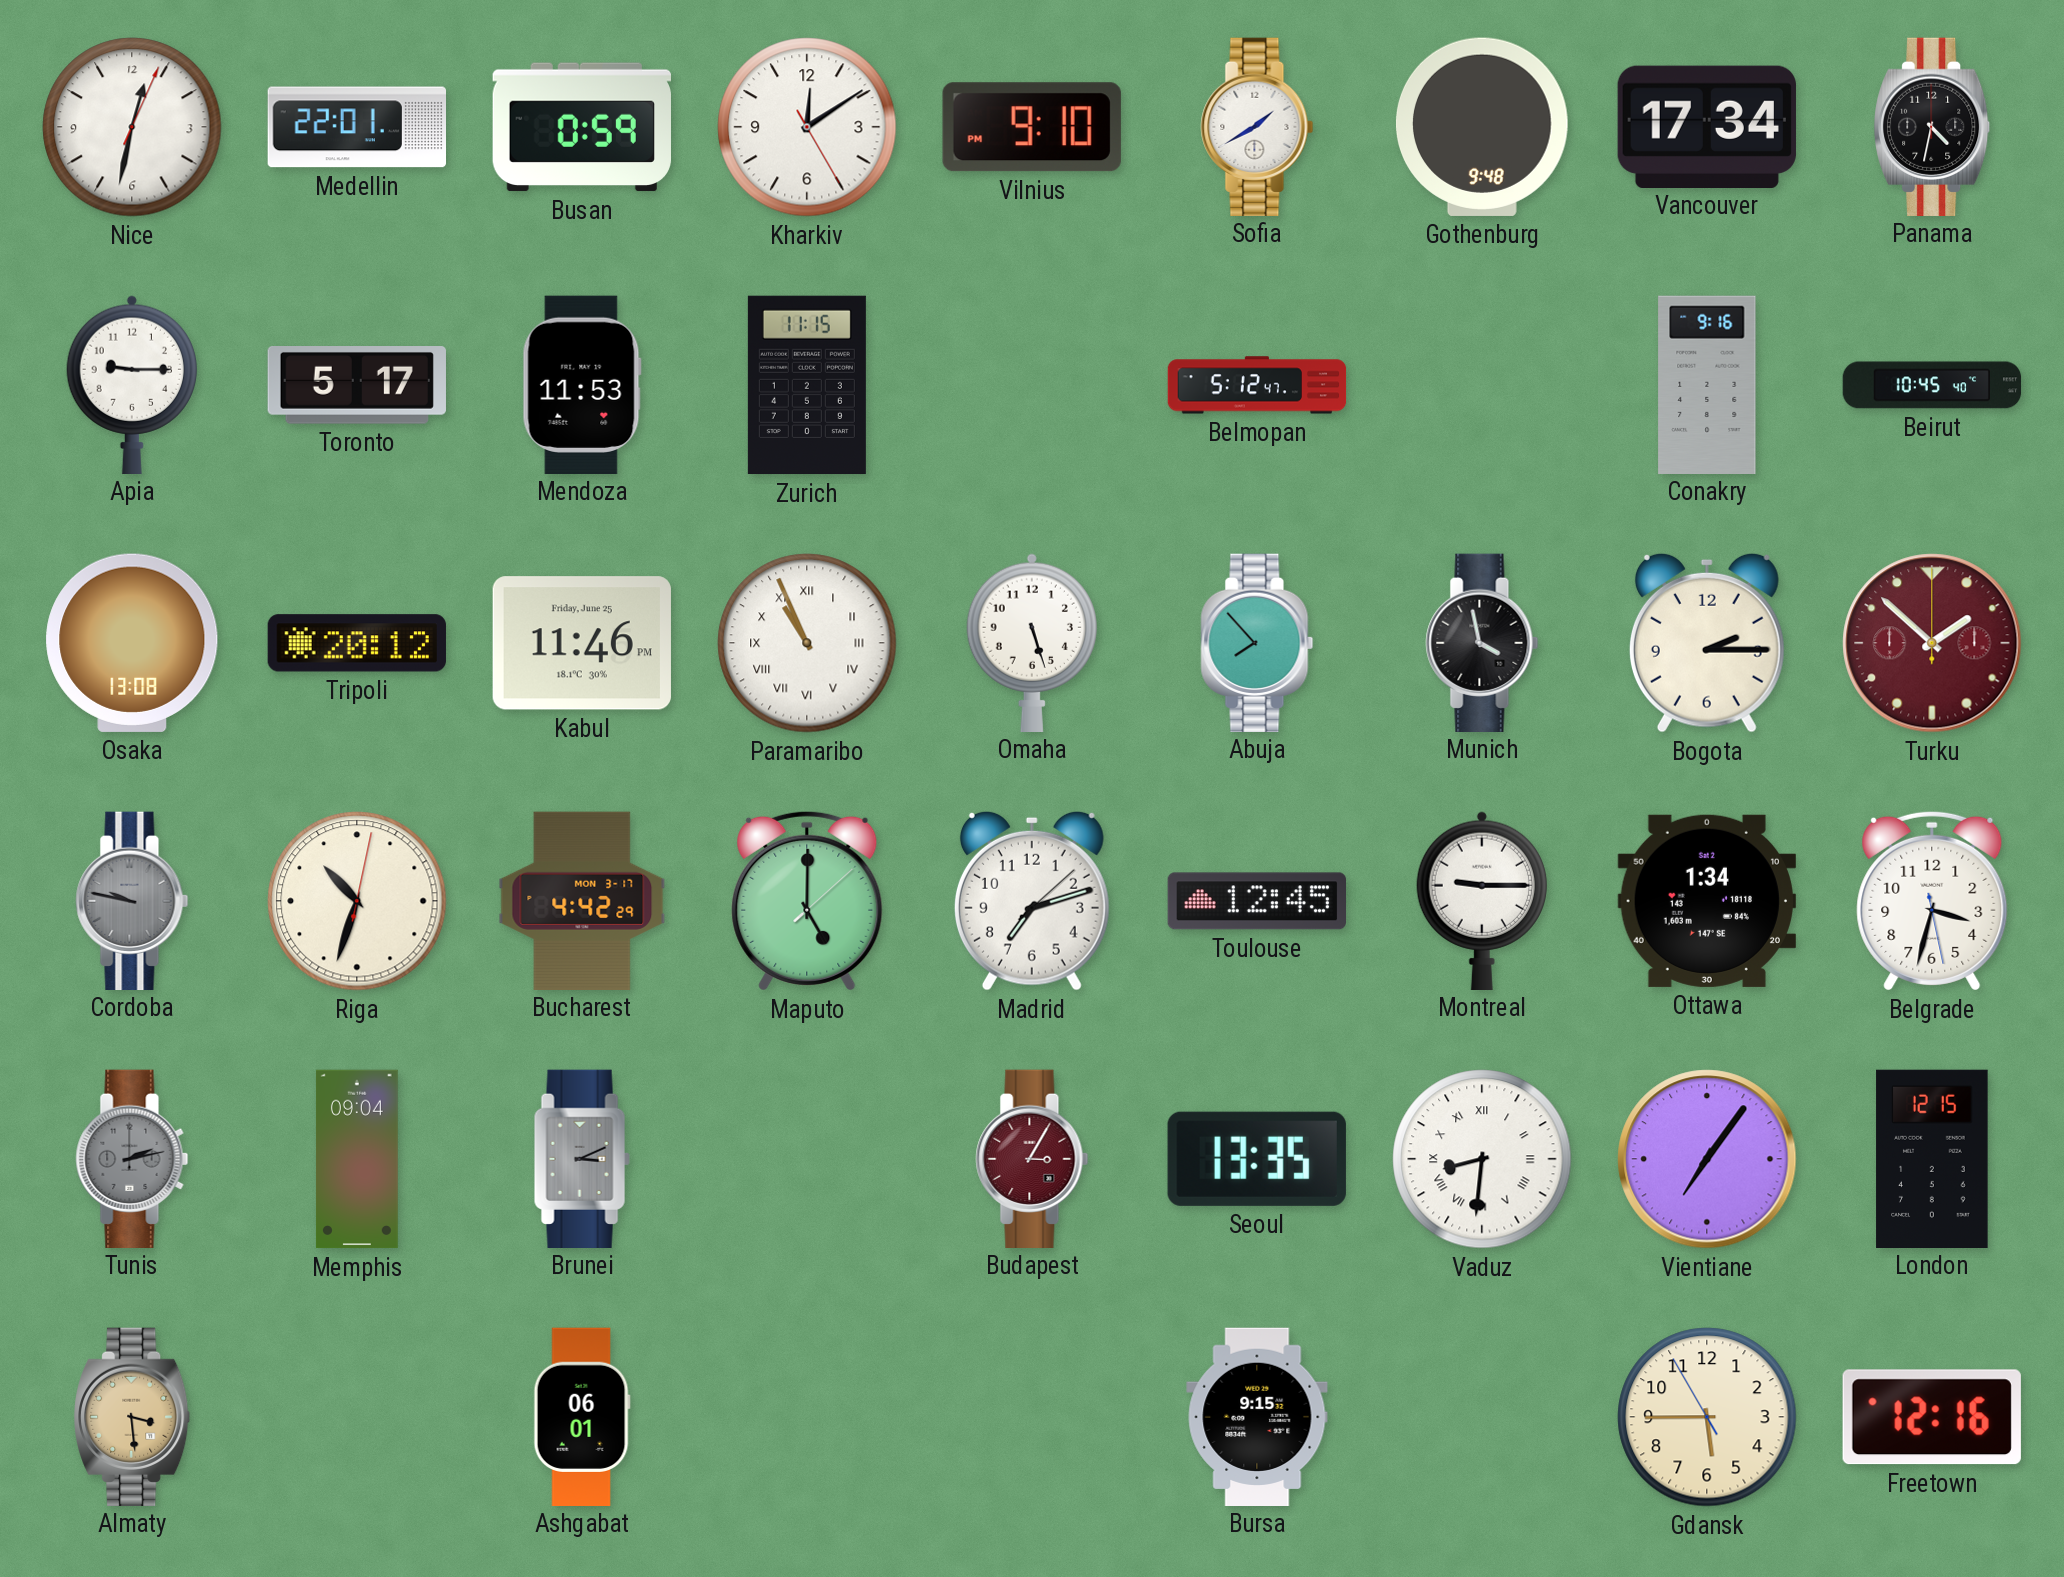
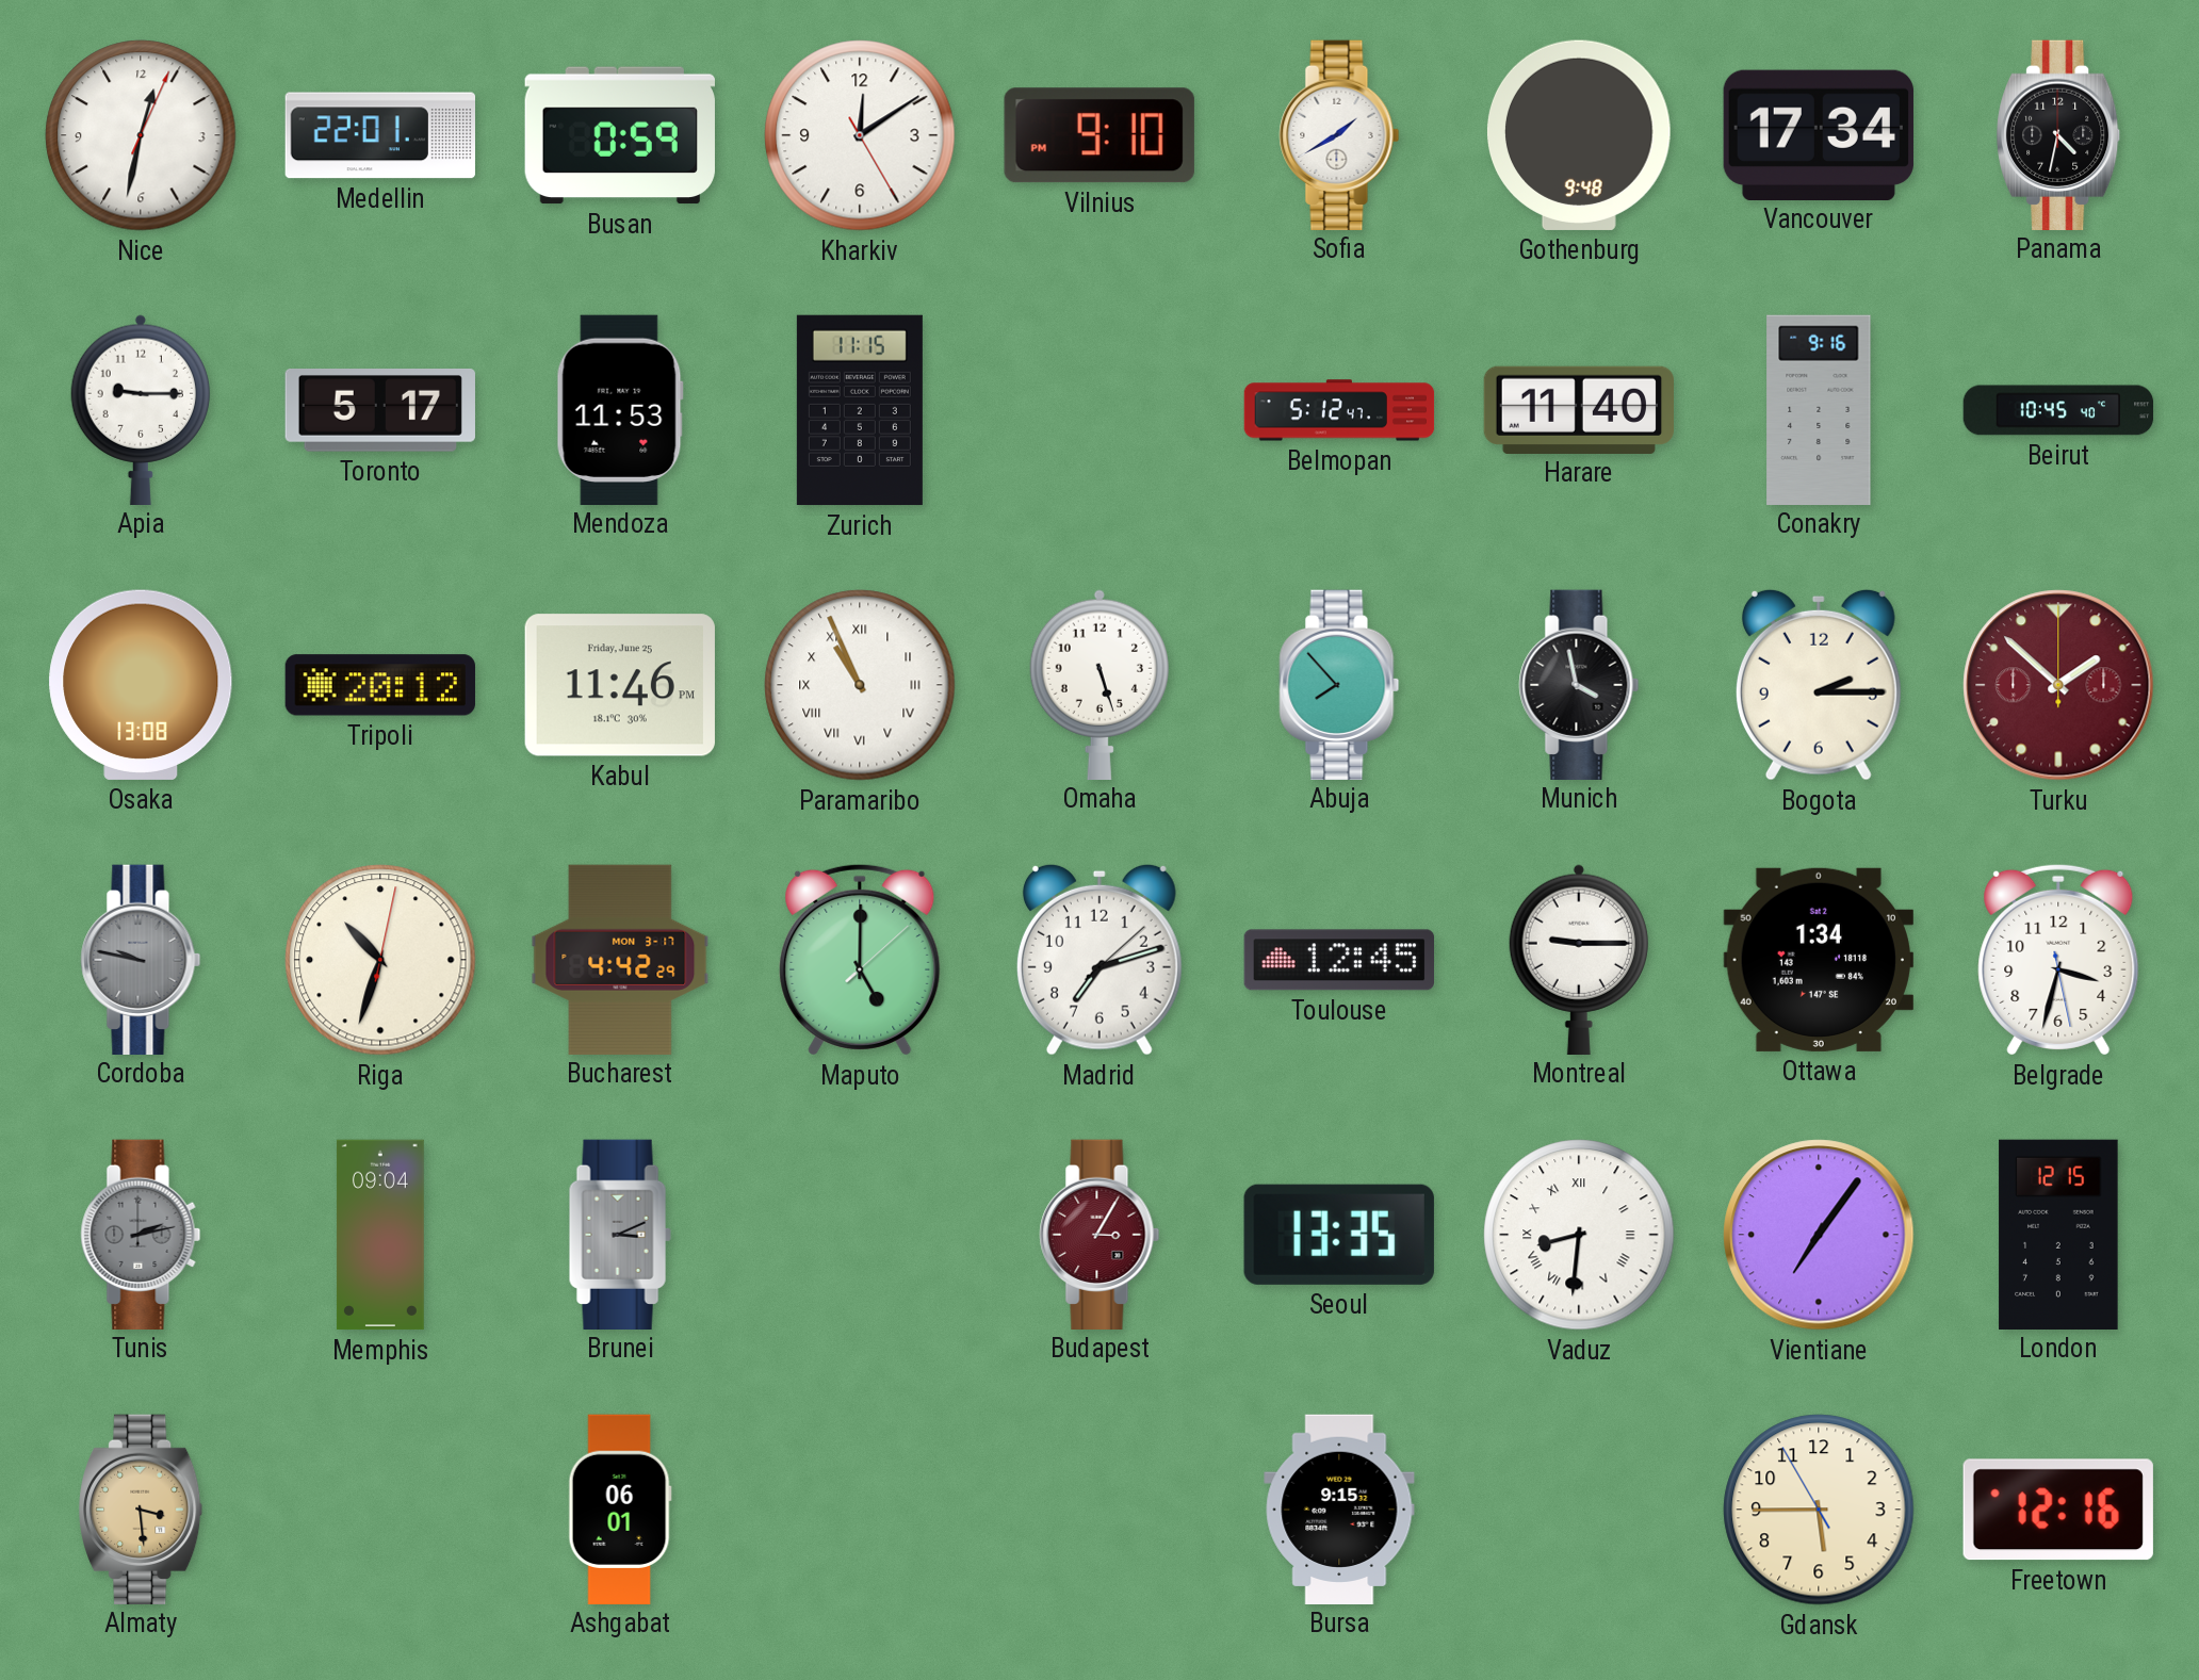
Harare: none -> 11:40 (1578, 409)
